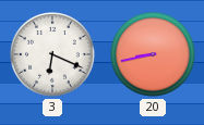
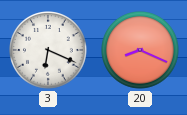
20: 8:43 -> 8:19 (141, 51)
